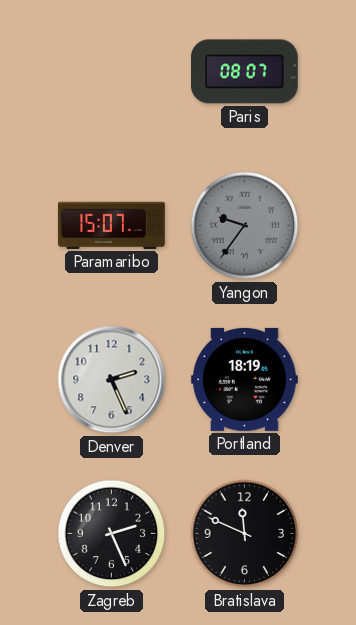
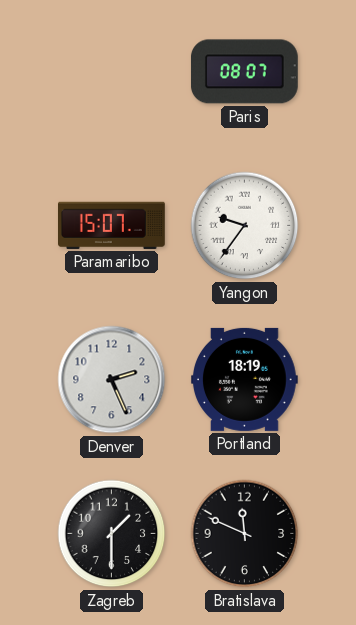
Yangon dial: grey -> white (245, 226)
Zagreb: 2:26 -> 1:30 (112, 534)
